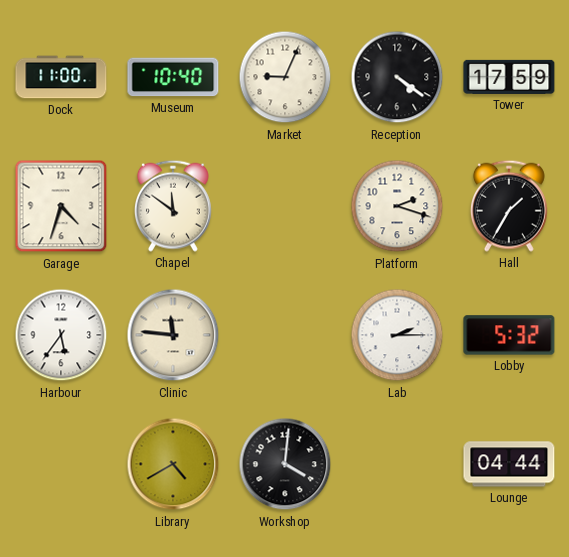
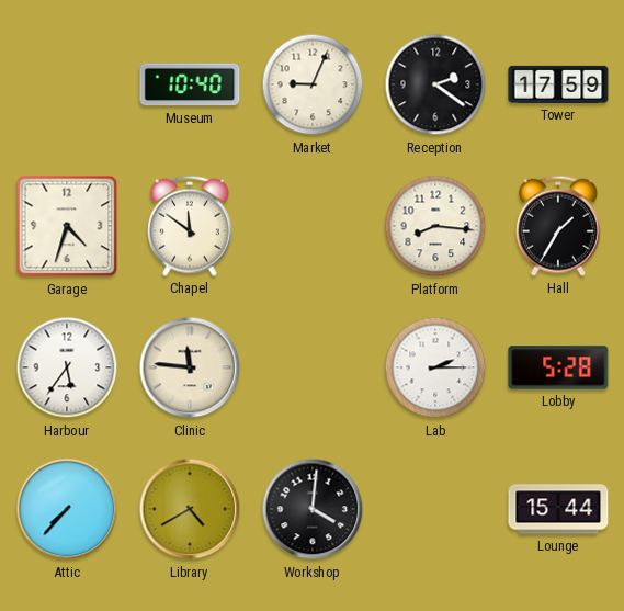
Dock: 11:00 -> none (61, 77)
Reception: 4:21 -> 2:21 (435, 84)
Platform: 2:18 -> 8:16 (435, 226)
Lobby: 5:32 -> 5:28 (558, 367)
Attic: none -> 7:37 (67, 509)
Lounge: 04:44 -> 15:44 (558, 509)
